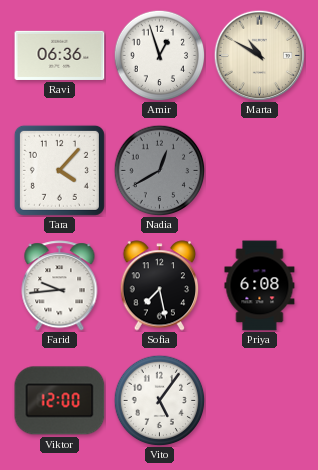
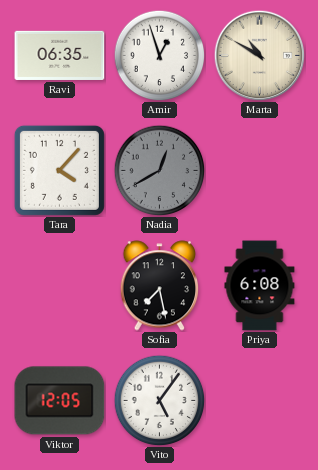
Ravi: 06:36 -> 06:35 (60, 55)
Farid: 9:44 -> none (60, 286)
Viktor: 12:00 -> 12:05 (60, 401)
